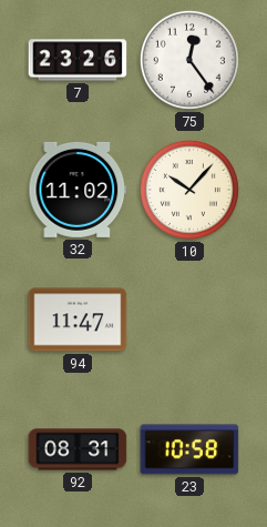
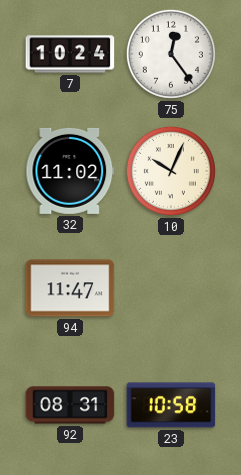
7: 23:26 -> 10:24 (70, 54)
10: 10:07 -> 10:04 (171, 171)
